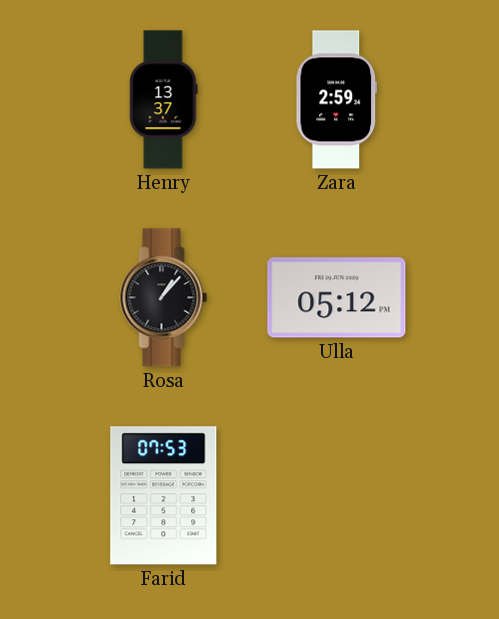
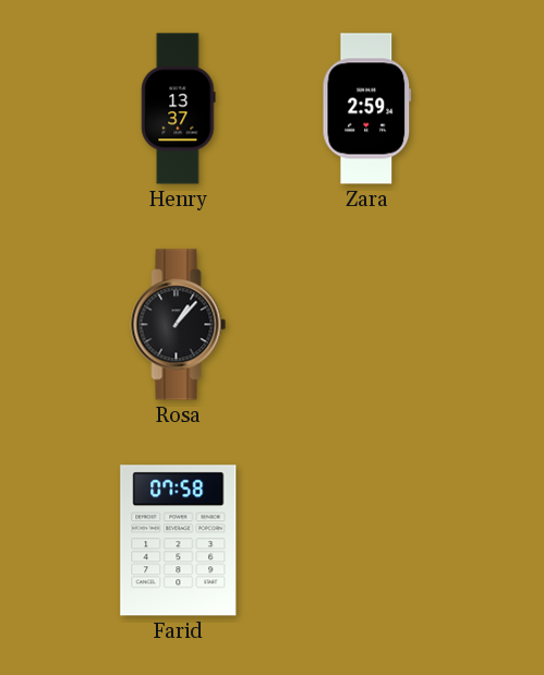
Ulla: 05:12 -> none (337, 298)
Farid: 07:53 -> 07:58 (179, 541)
